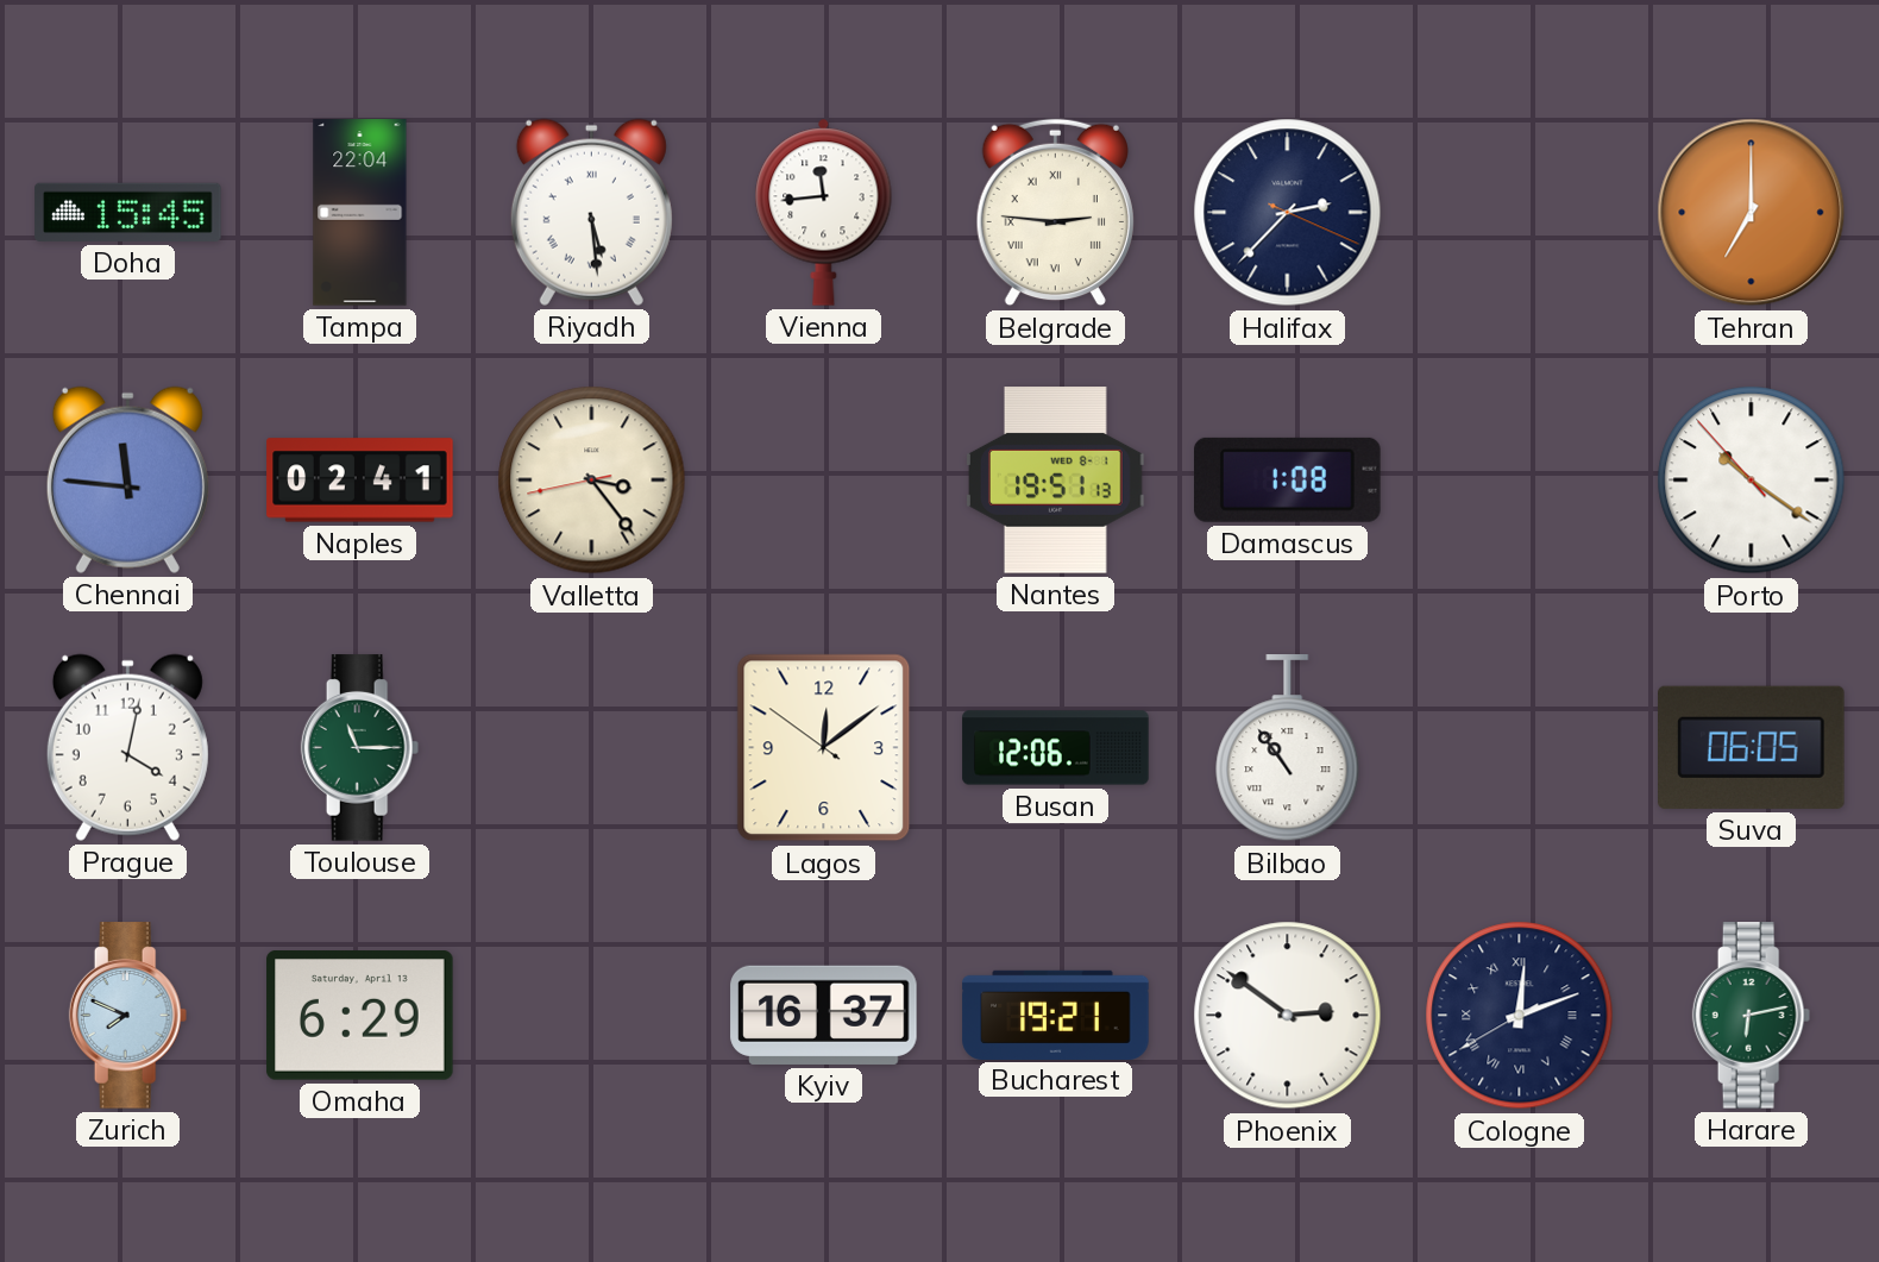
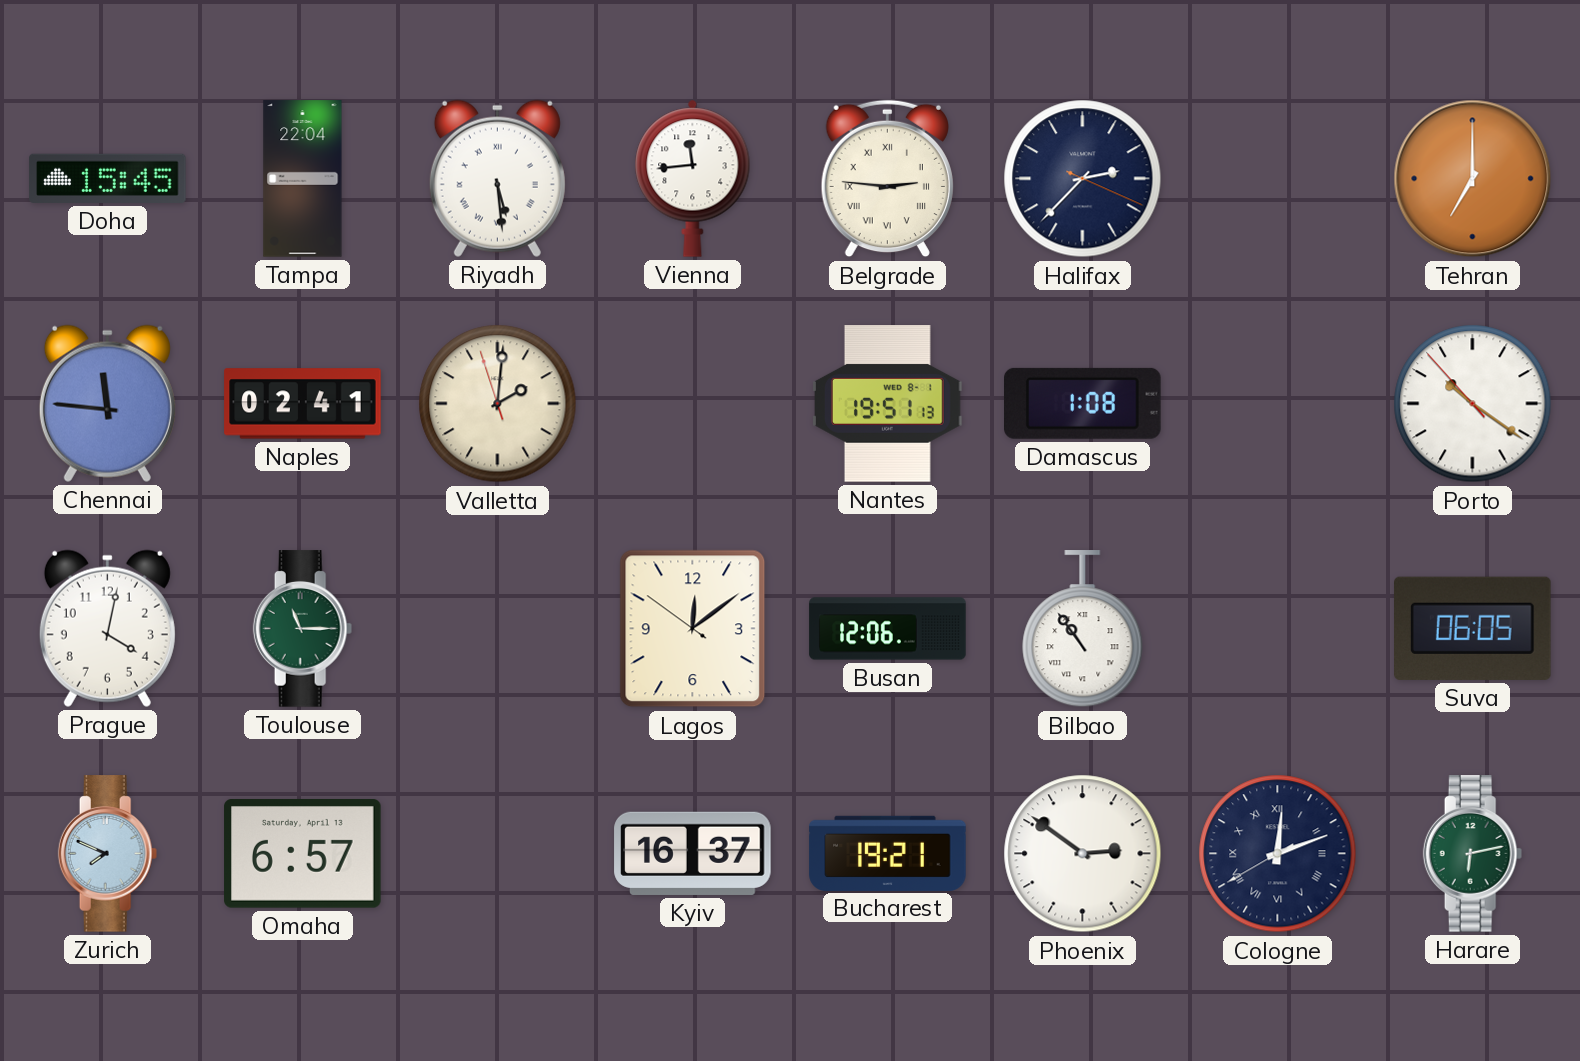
Valletta: 3:23 -> 2:00 (498, 404)
Omaha: 6:29 -> 6:57 (303, 854)
